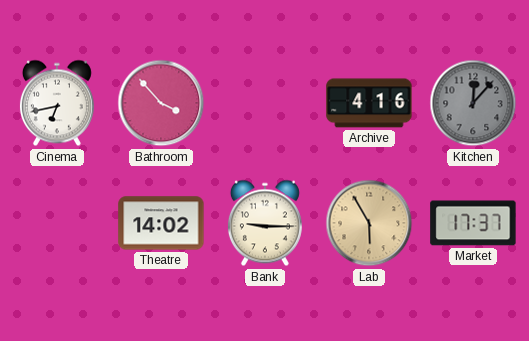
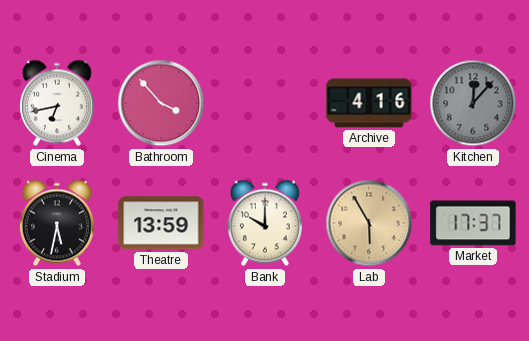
Stadium: none -> 5:32 (57, 223)
Theatre: 14:02 -> 13:59 (161, 223)
Bank: 9:15 -> 10:00 (265, 223)
